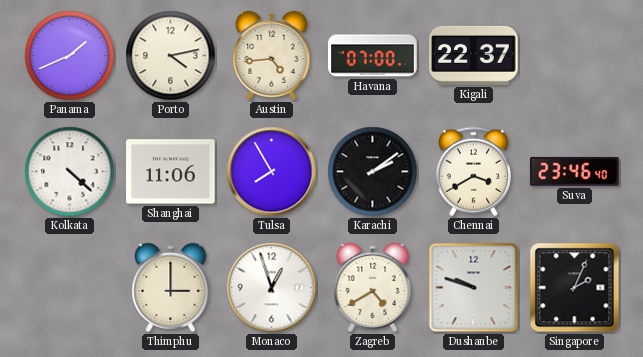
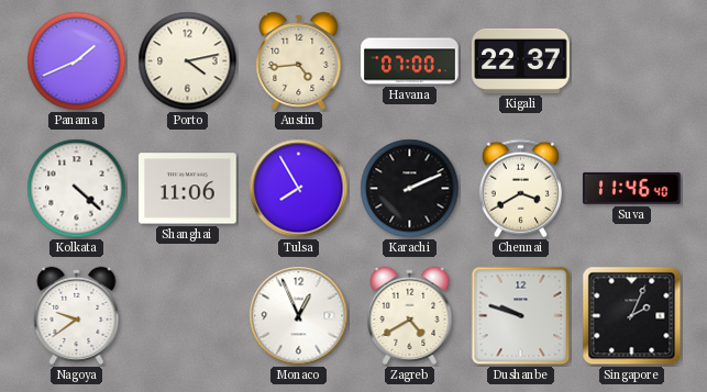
Karachi: 2:09 -> 2:11 (410, 189)
Suva: 23:46 -> 11:46 (632, 188)
Nagoya: none -> 9:39 (77, 315)
Thimphu: 3:00 -> none (171, 287)
Monaco: 12:57 -> 12:56 (299, 316)
